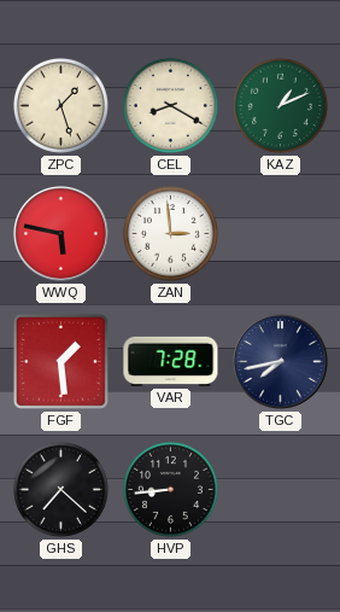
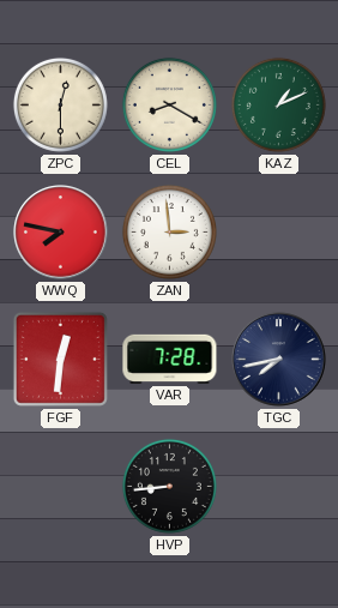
ZPC: 1:27 -> 12:30 (60, 104)
WWQ: 5:47 -> 7:47 (61, 233)
FGF: 1:29 -> 12:31 (60, 359)
GHS: 7:22 -> none (60, 489)
